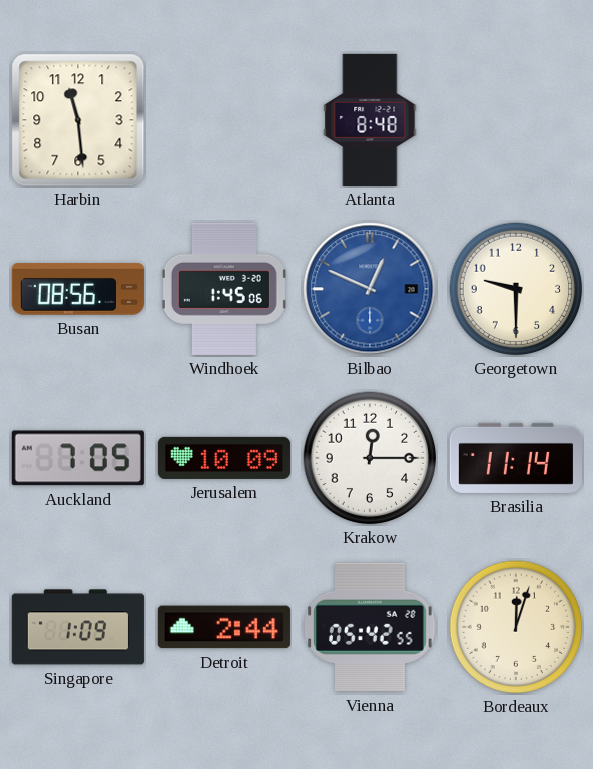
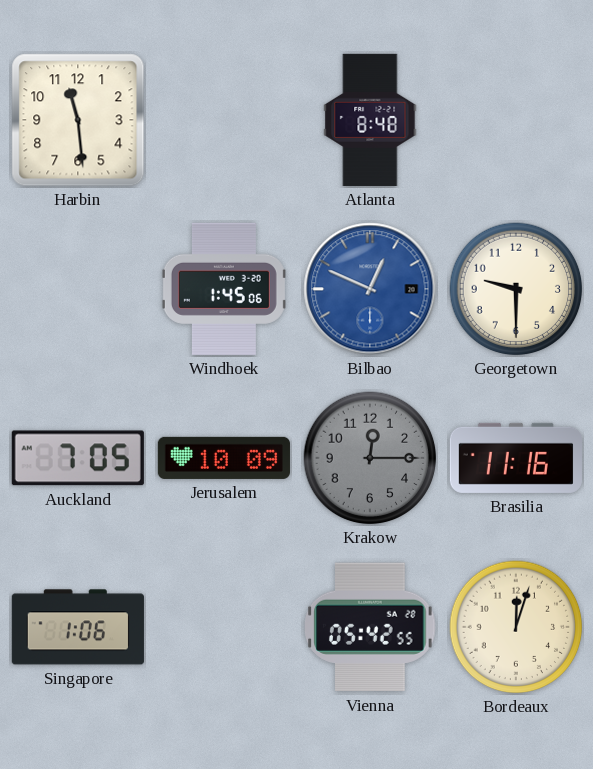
Busan: 08:56 -> none (78, 289)
Krakow dial: white -> grey (370, 458)
Brasilia: 11:14 -> 11:16 (516, 458)
Singapore: 1:09 -> 1:06 (78, 627)
Detroit: 2:44 -> none (224, 627)
